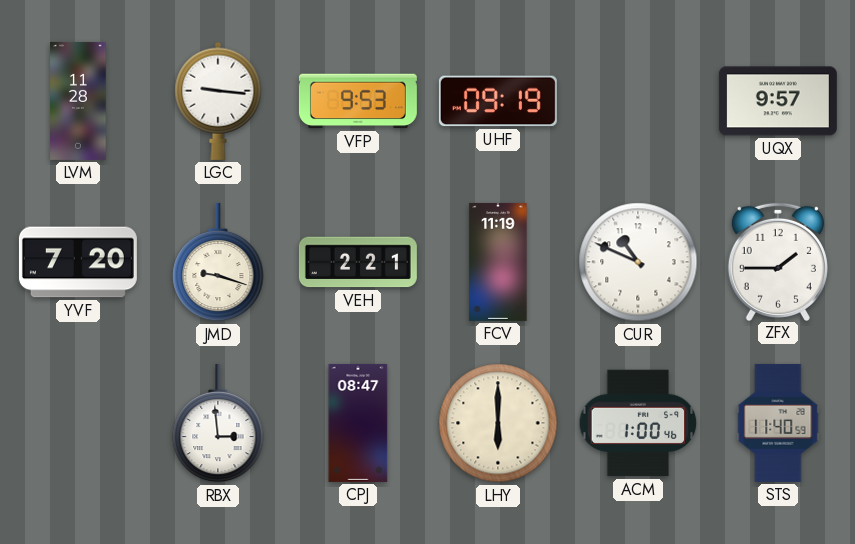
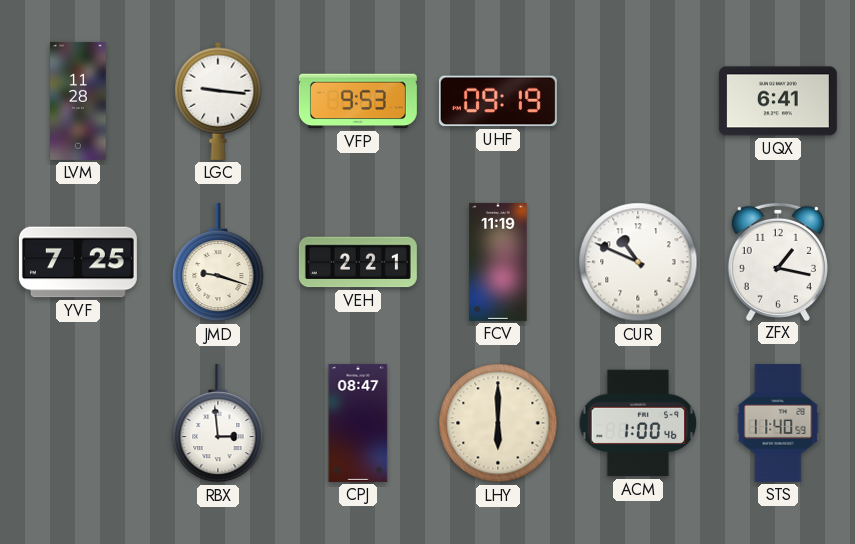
UQX: 9:57 -> 6:41 (778, 101)
YVF: 7:20 -> 7:25 (78, 262)
ZFX: 1:45 -> 1:17 (778, 261)
